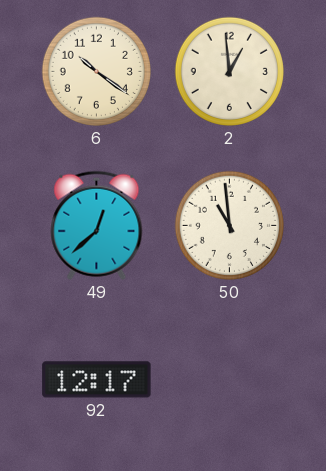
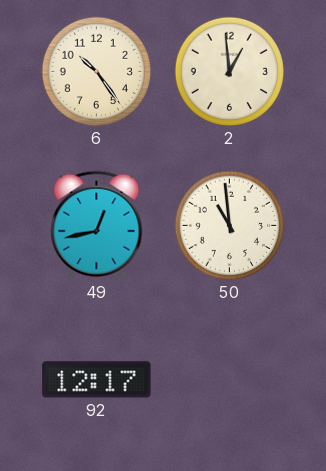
6: 10:21 -> 10:24 (96, 71)
49: 12:38 -> 12:43 (97, 225)
